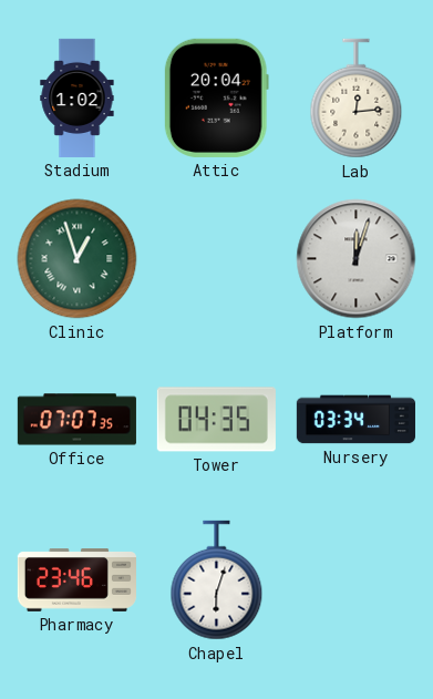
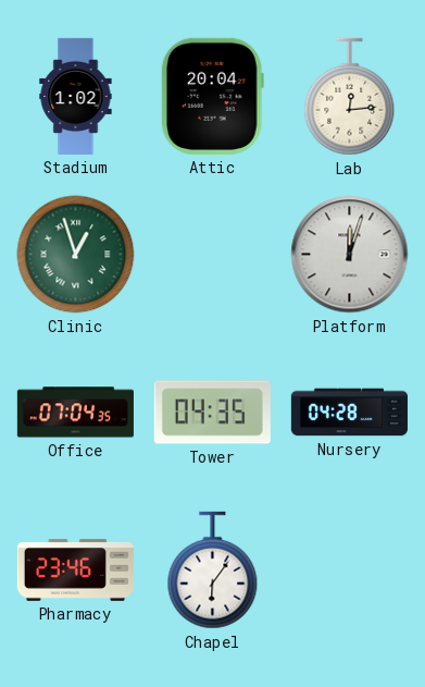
Office: 07:07 -> 07:04 (75, 413)
Nursery: 03:34 -> 04:28 (349, 413)
Chapel: 6:03 -> 6:06 (213, 571)
